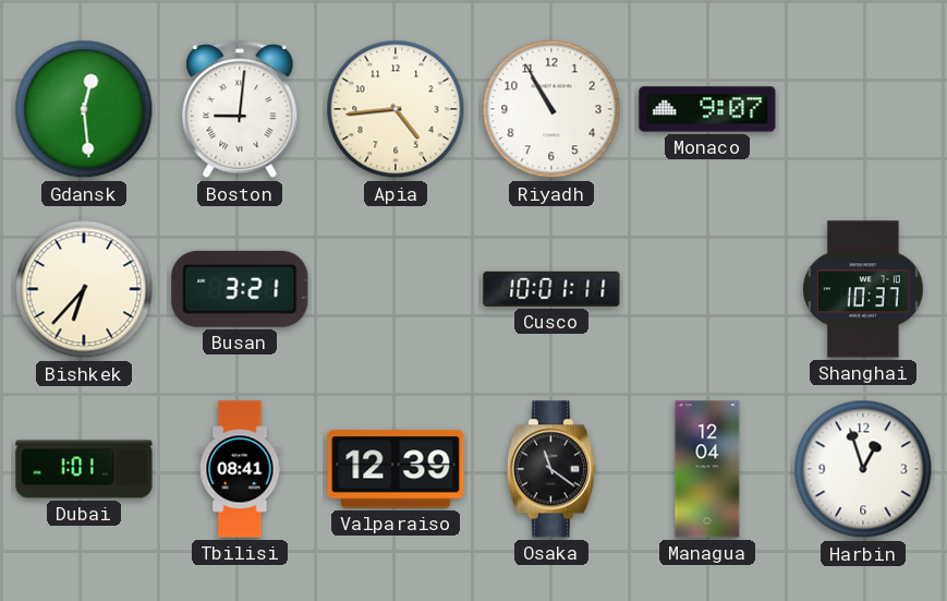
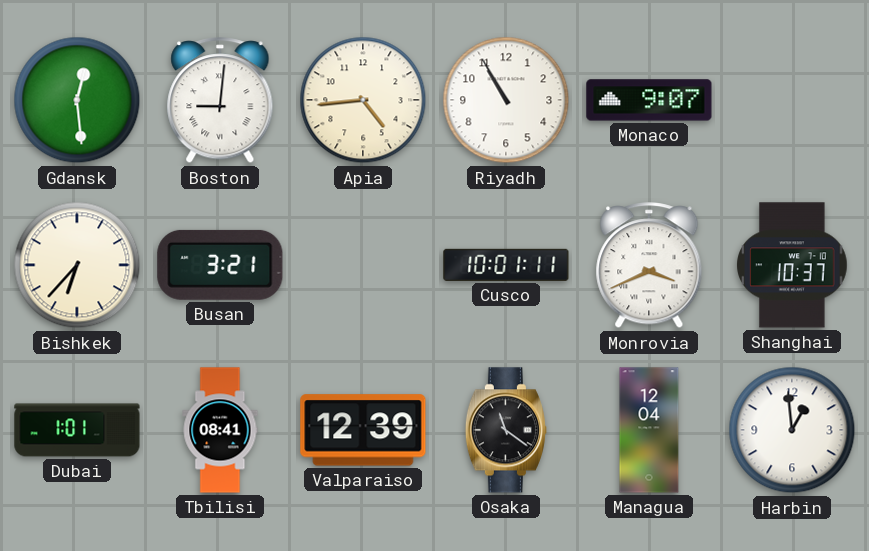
Monrovia: none -> 3:41 (649, 266)
Harbin: 12:57 -> 12:59 (792, 430)
